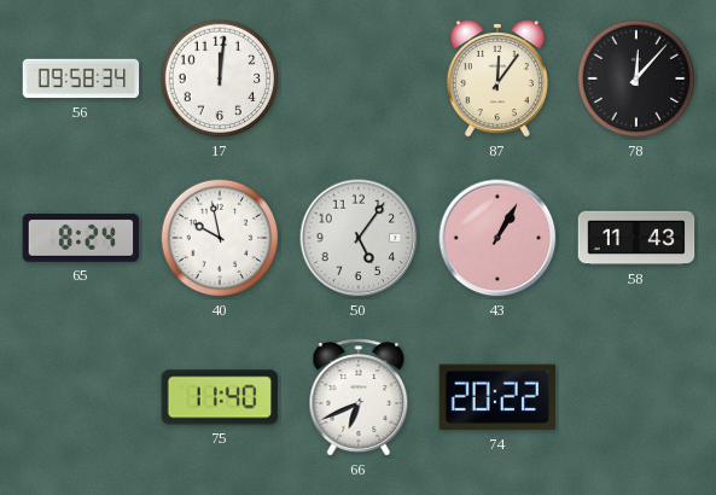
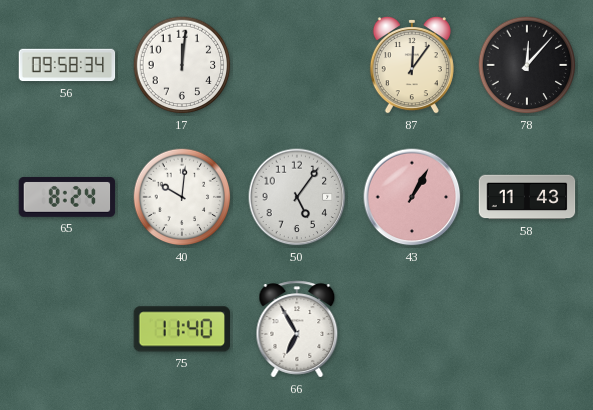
40: 9:58 -> 10:01 (182, 197)
66: 6:41 -> 6:55 (297, 329)
74: 20:22 -> none (497, 397)
